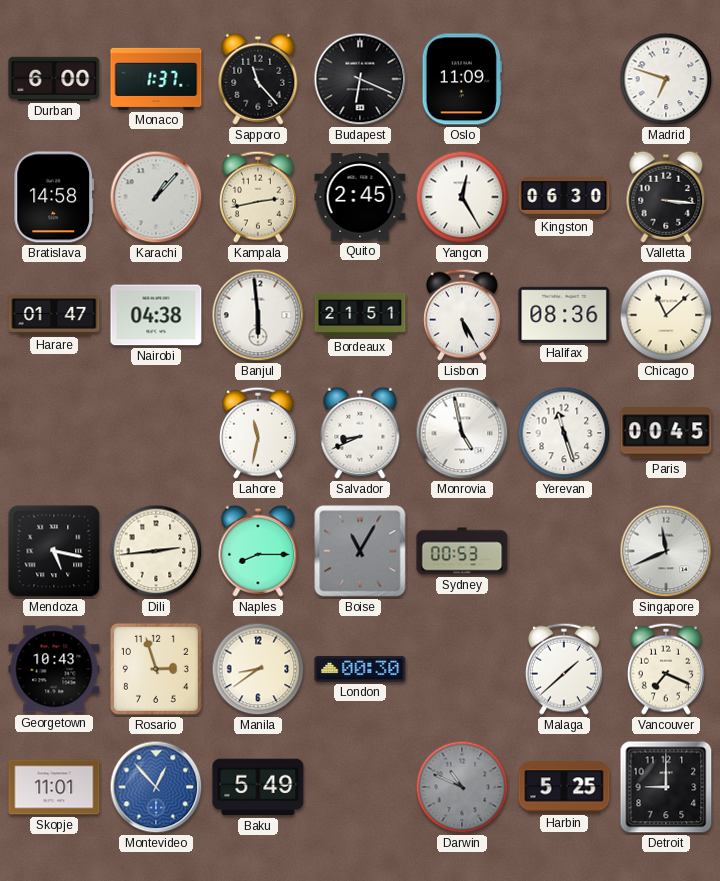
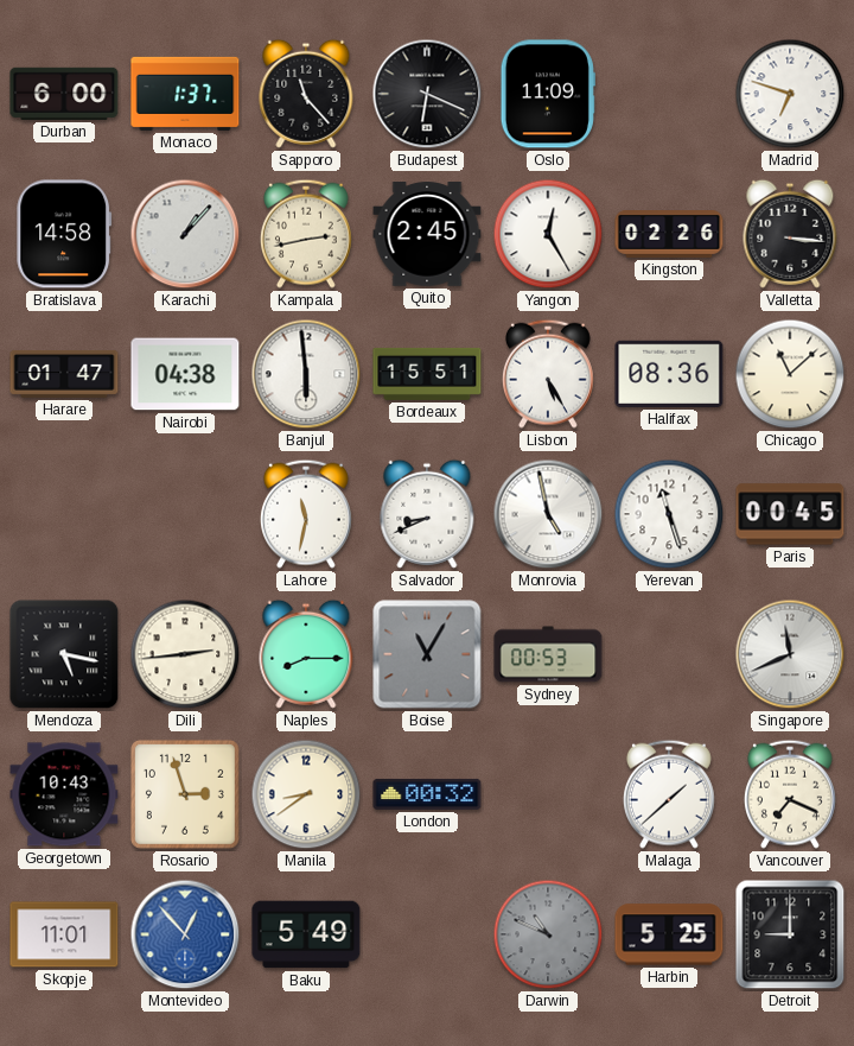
Kingston: 06:30 -> 02:26 (669, 235)
Bordeaux: 21:51 -> 15:51 (427, 374)
London: 00:30 -> 00:32 (427, 794)
